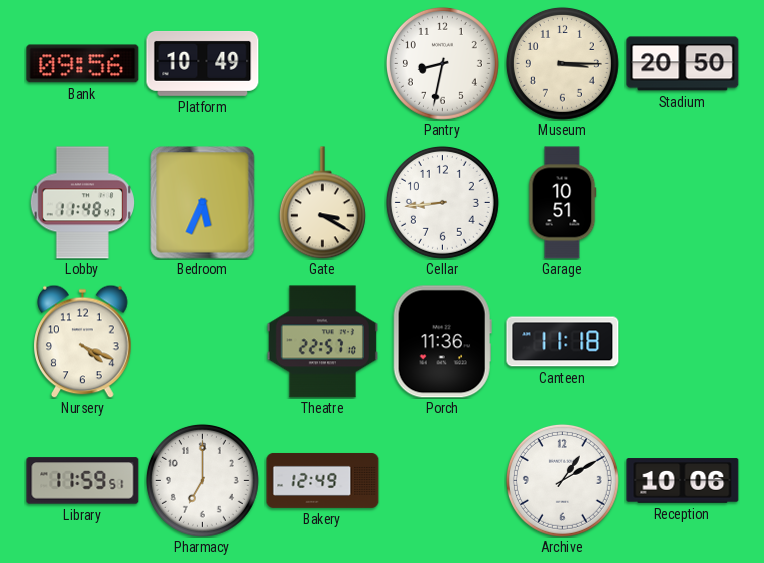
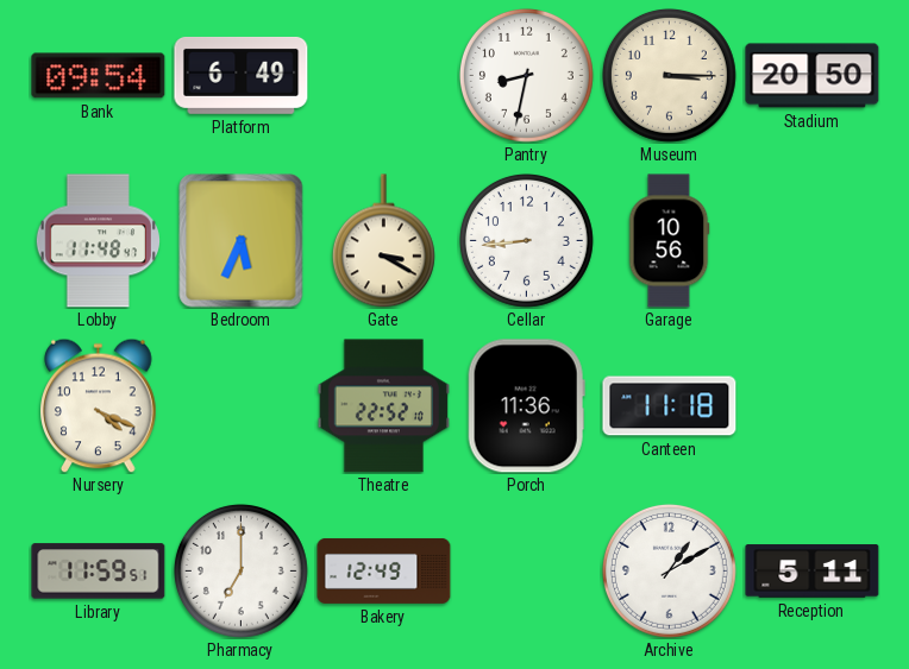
Bank: 09:56 -> 09:54 (99, 76)
Platform: 10:49 -> 6:49 (242, 75)
Garage: 10:51 -> 10:56 (669, 241)
Theatre: 22:57 -> 22:52 (383, 406)
Reception: 10:06 -> 5:11 (813, 572)
